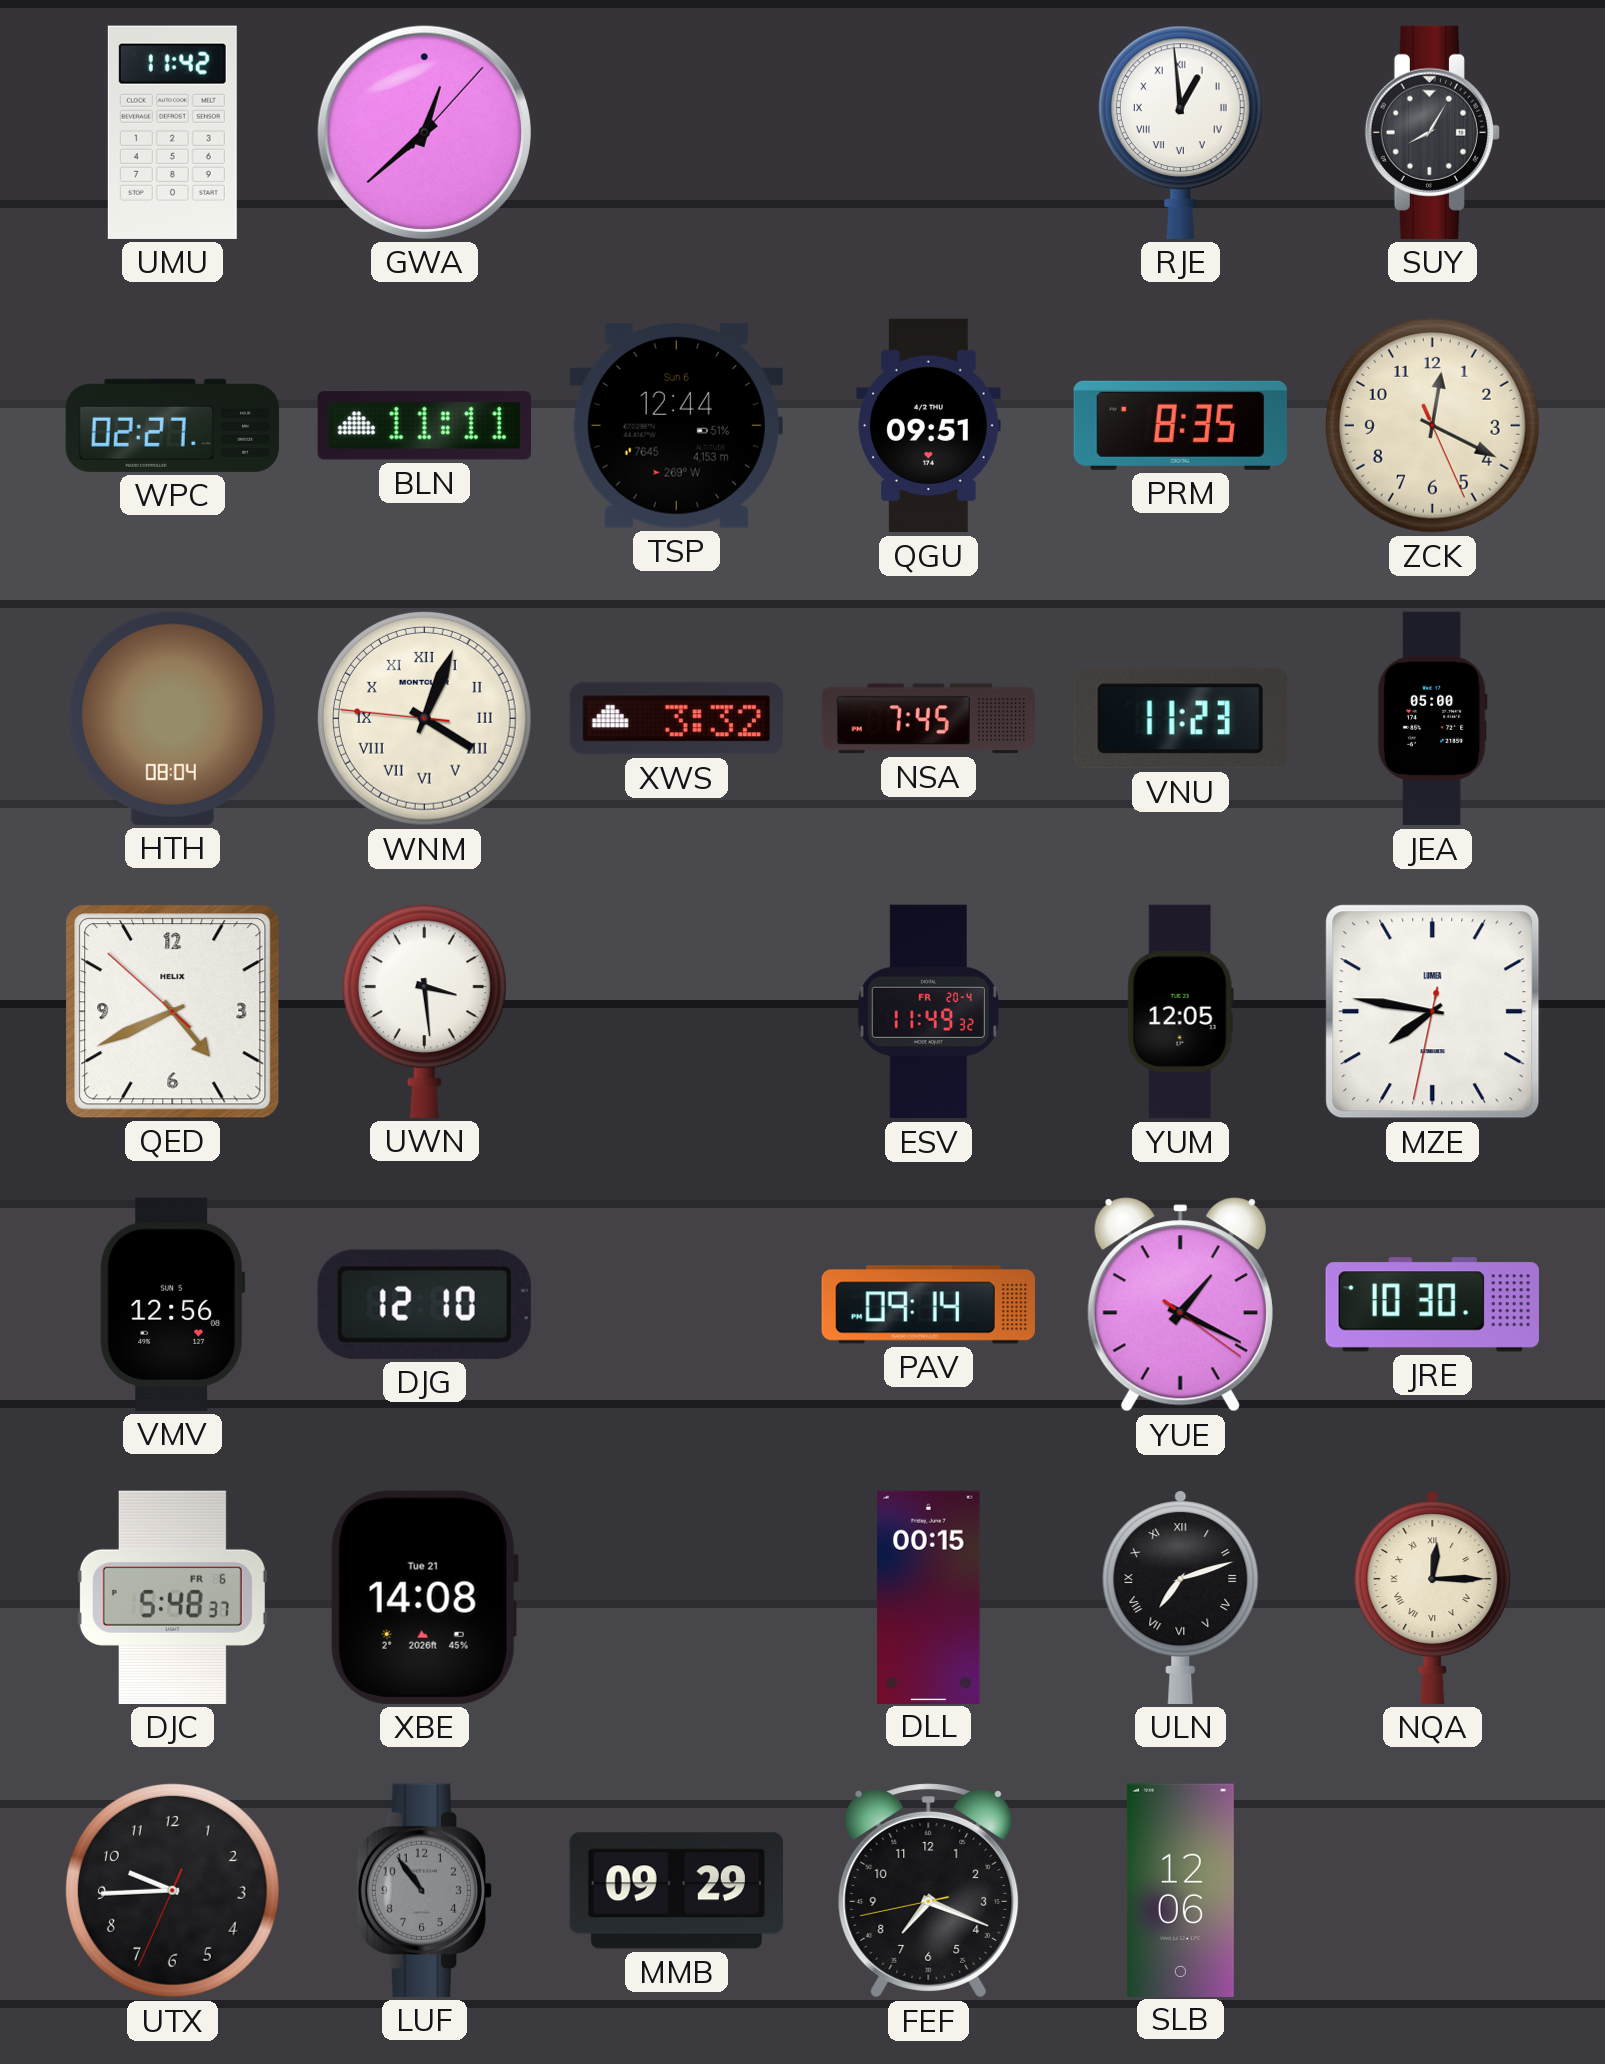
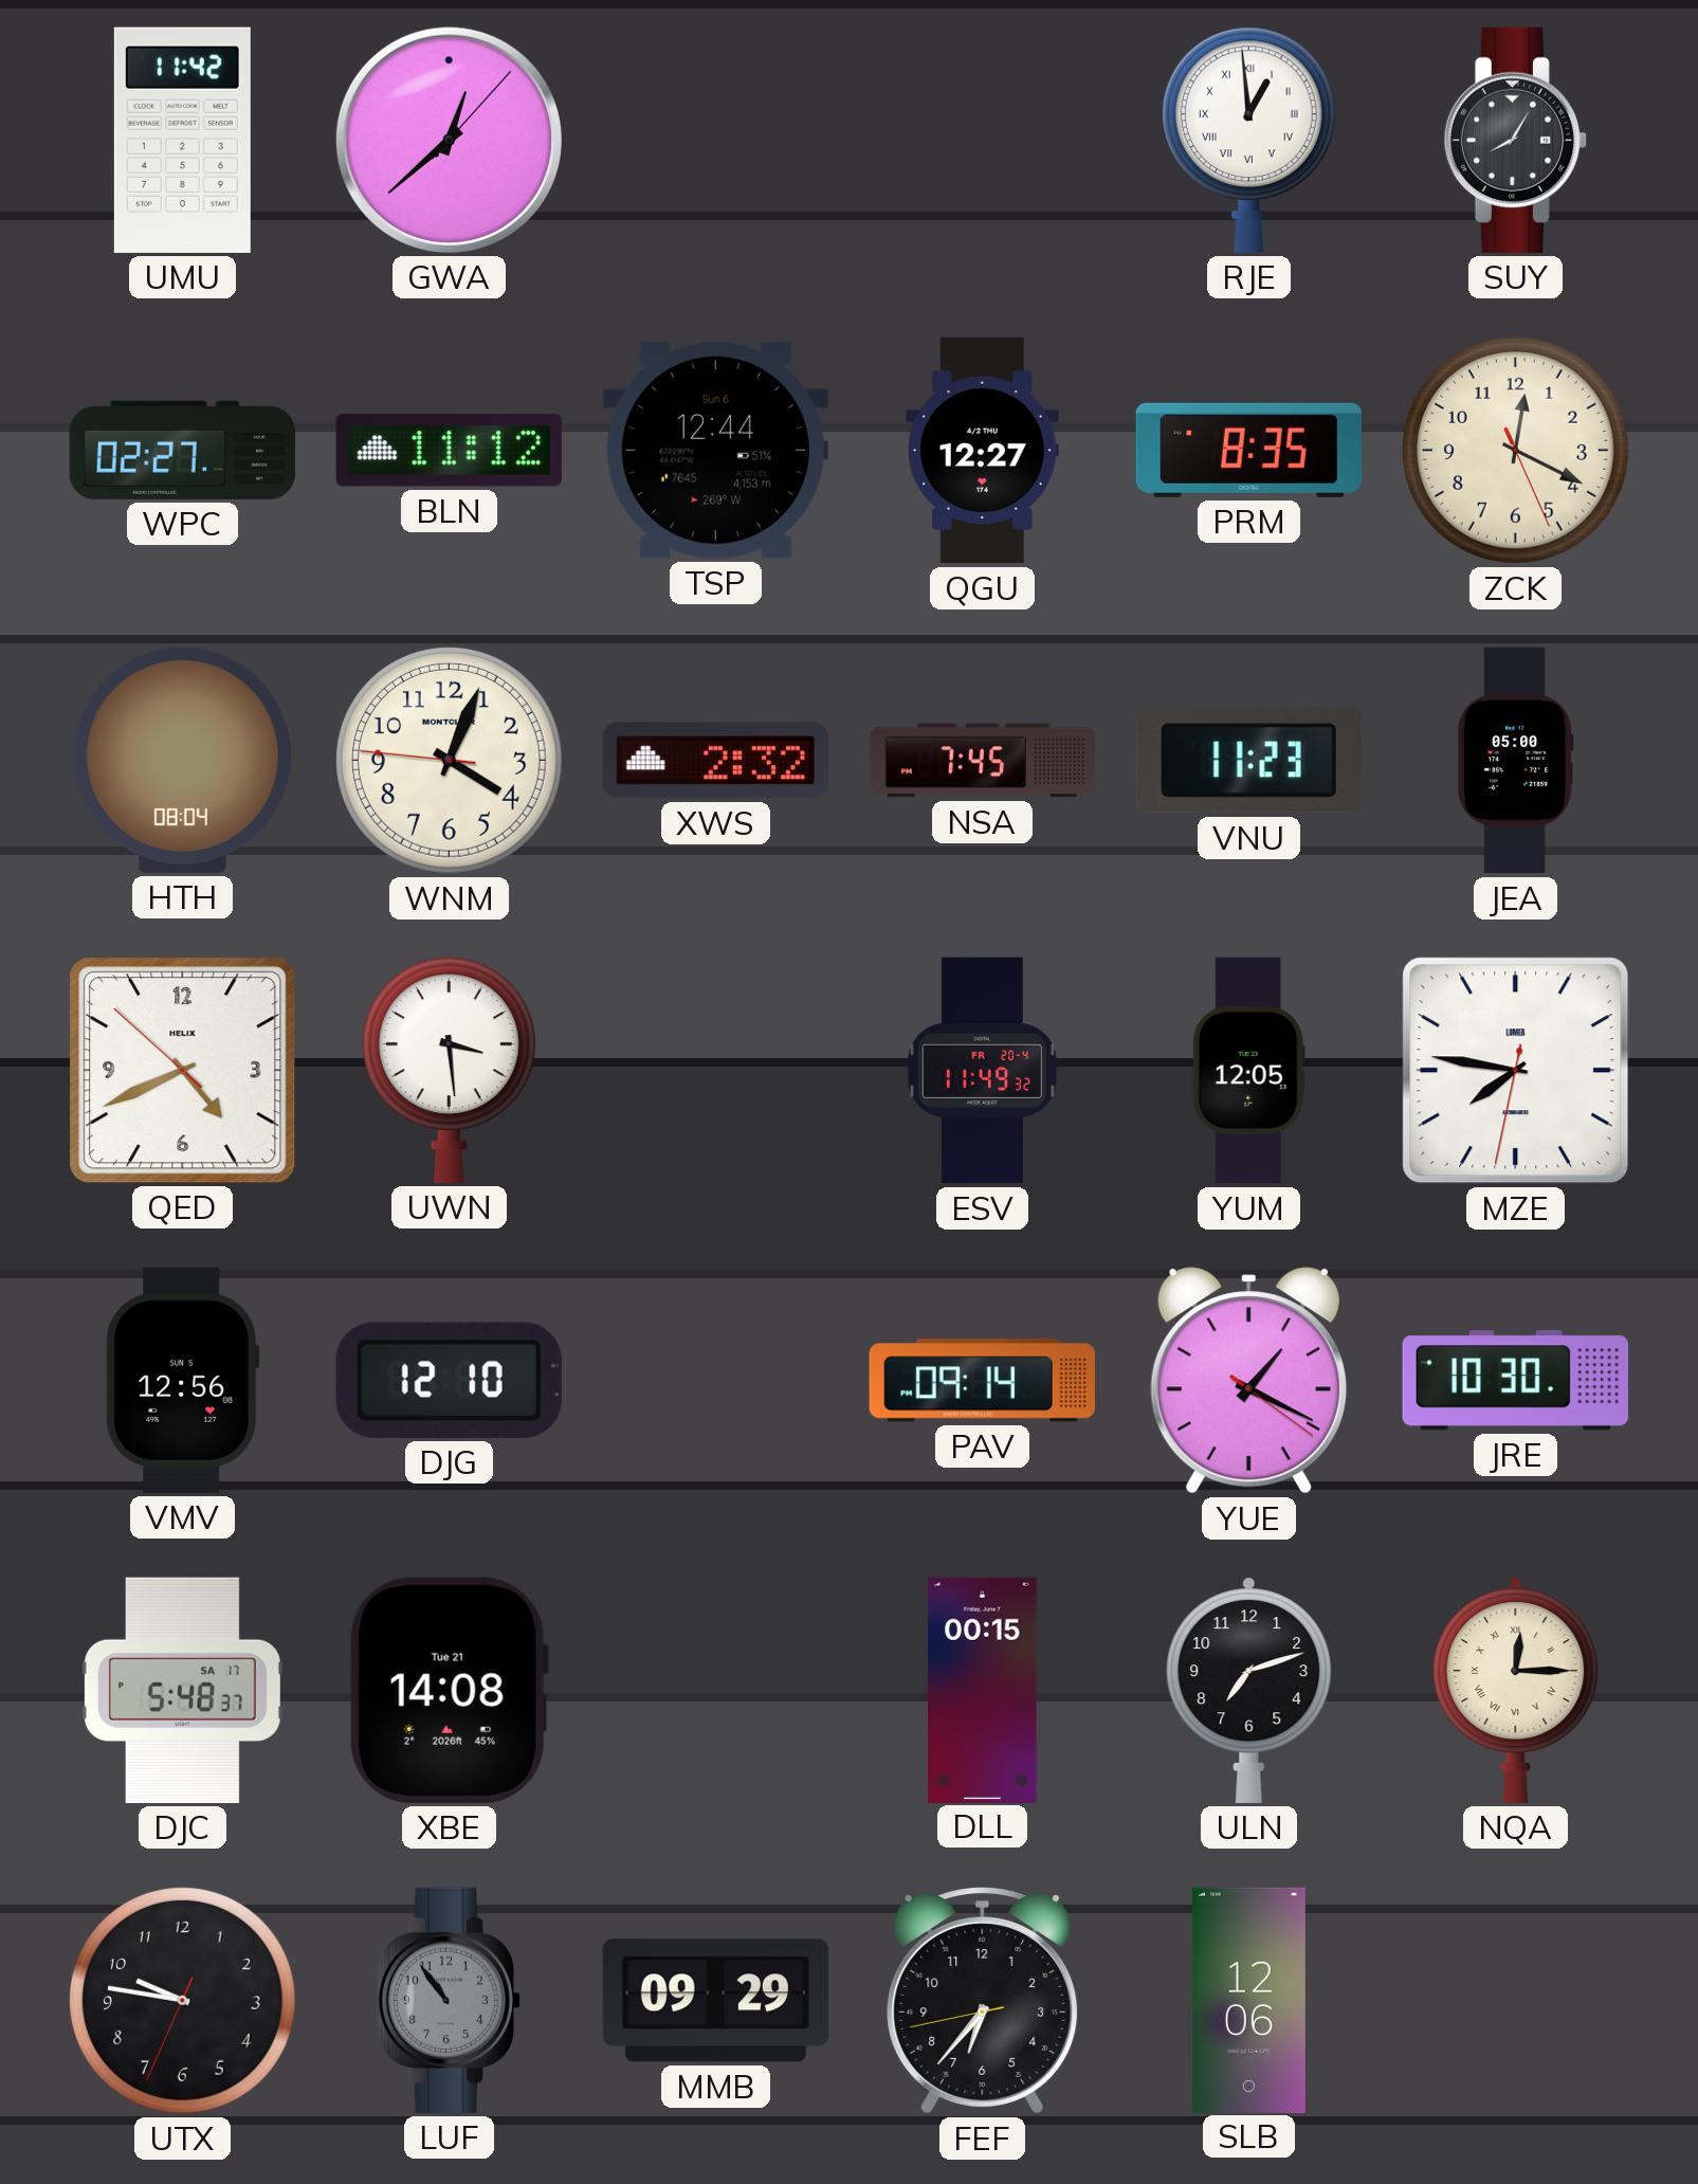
BLN: 11:11 -> 11:12 (449, 451)
QGU: 09:51 -> 12:27 (983, 451)
WNM numerals: Roman -> Arabic (449, 760)
XWS: 3:32 -> 2:32 (715, 761)
DJC date: FR 6 -> SA 17 (182, 1690)
ULN numerals: Roman -> Arabic (1249, 1690)
UTX: 9:44 -> 9:46 (182, 2000)
FEF: 7:18 -> 6:36 (983, 2001)
